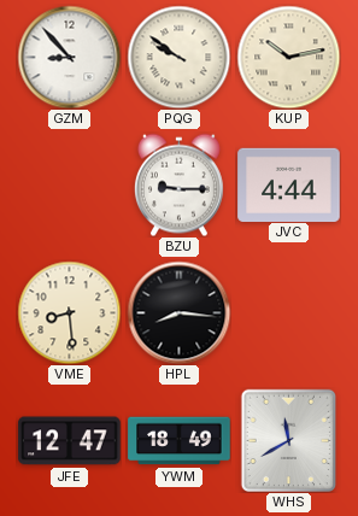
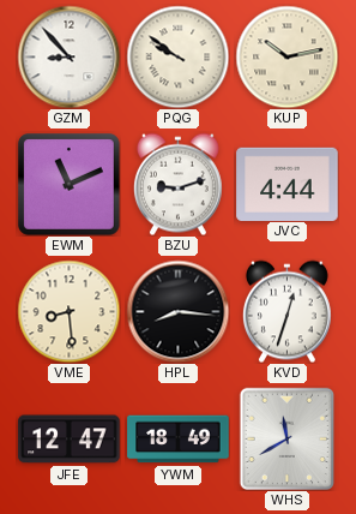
EWM: none -> 11:11 (70, 185)
BZU: 9:15 -> 9:12 (177, 184)
KVD: none -> 12:33 (286, 311)
